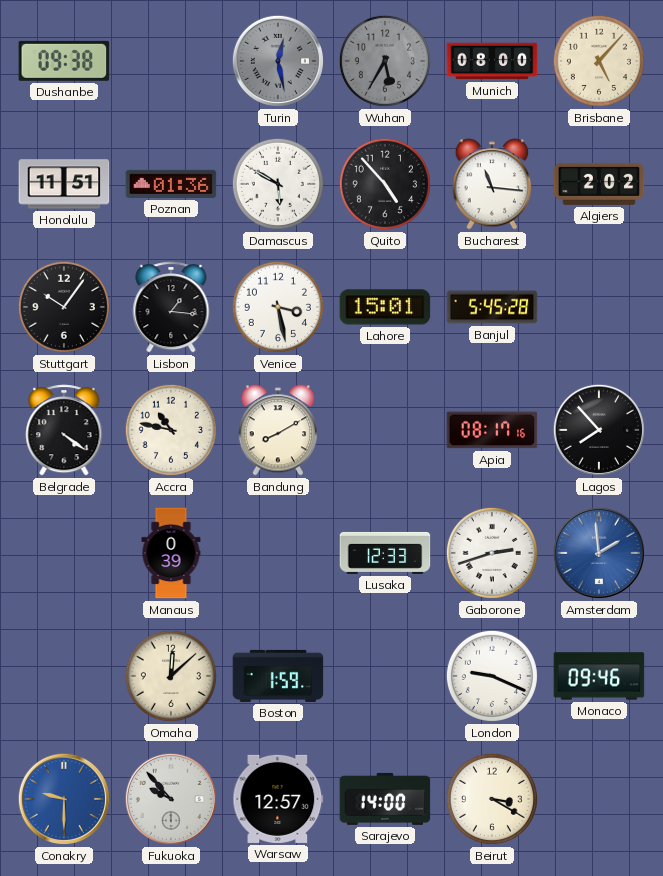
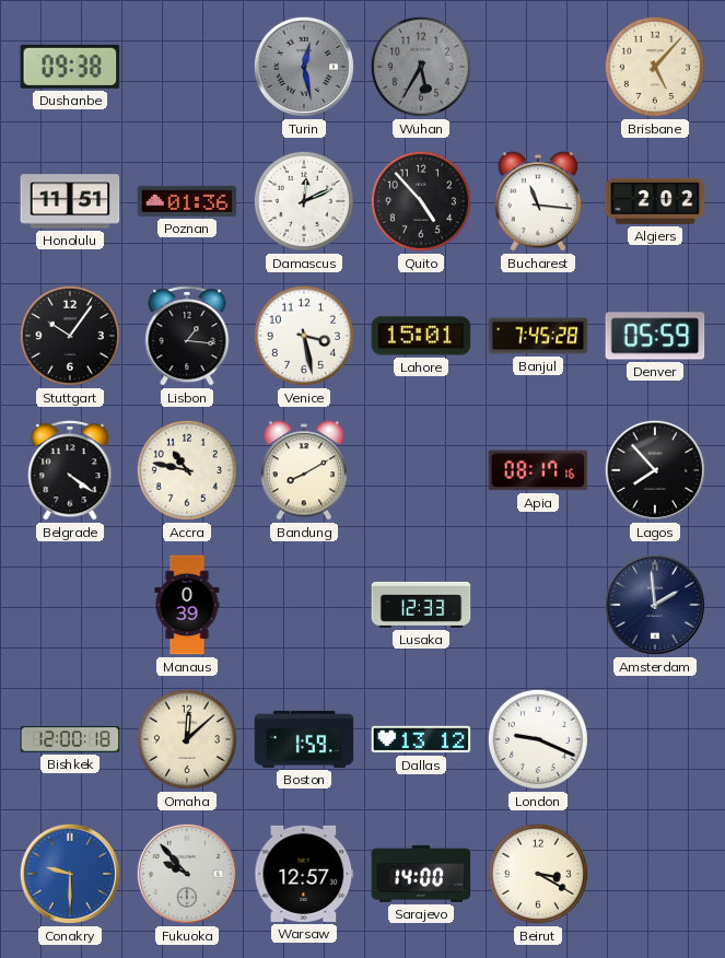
Munich: 08:00 -> none (492, 61)
Damascus: 5:50 -> 12:11 (304, 201)
Banjul: 5:45 -> 7:45 (538, 336)
Denver: none -> 05:59 (655, 336)
Gaborone: 2:42 -> none (492, 553)
Amsterdam dial: blue -> navy (655, 605)
Bishkek: none -> 12:00 (70, 739)
Dallas: none -> 13:12 (421, 739)
Monaco: 09:46 -> none (599, 676)
